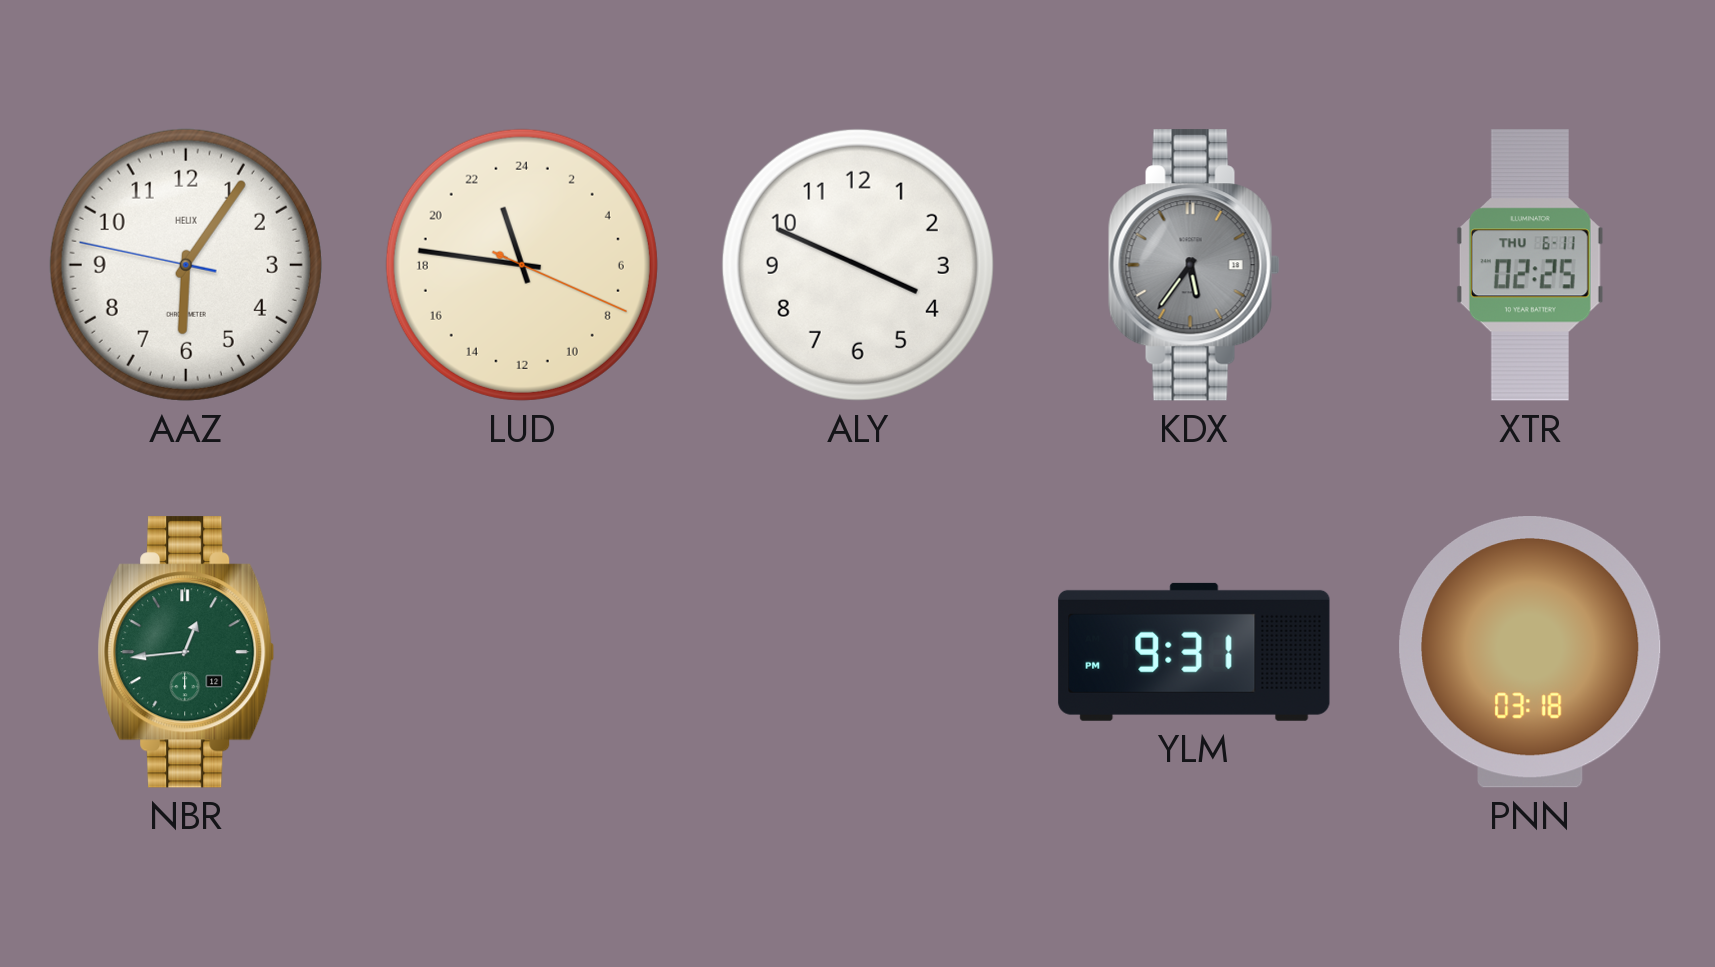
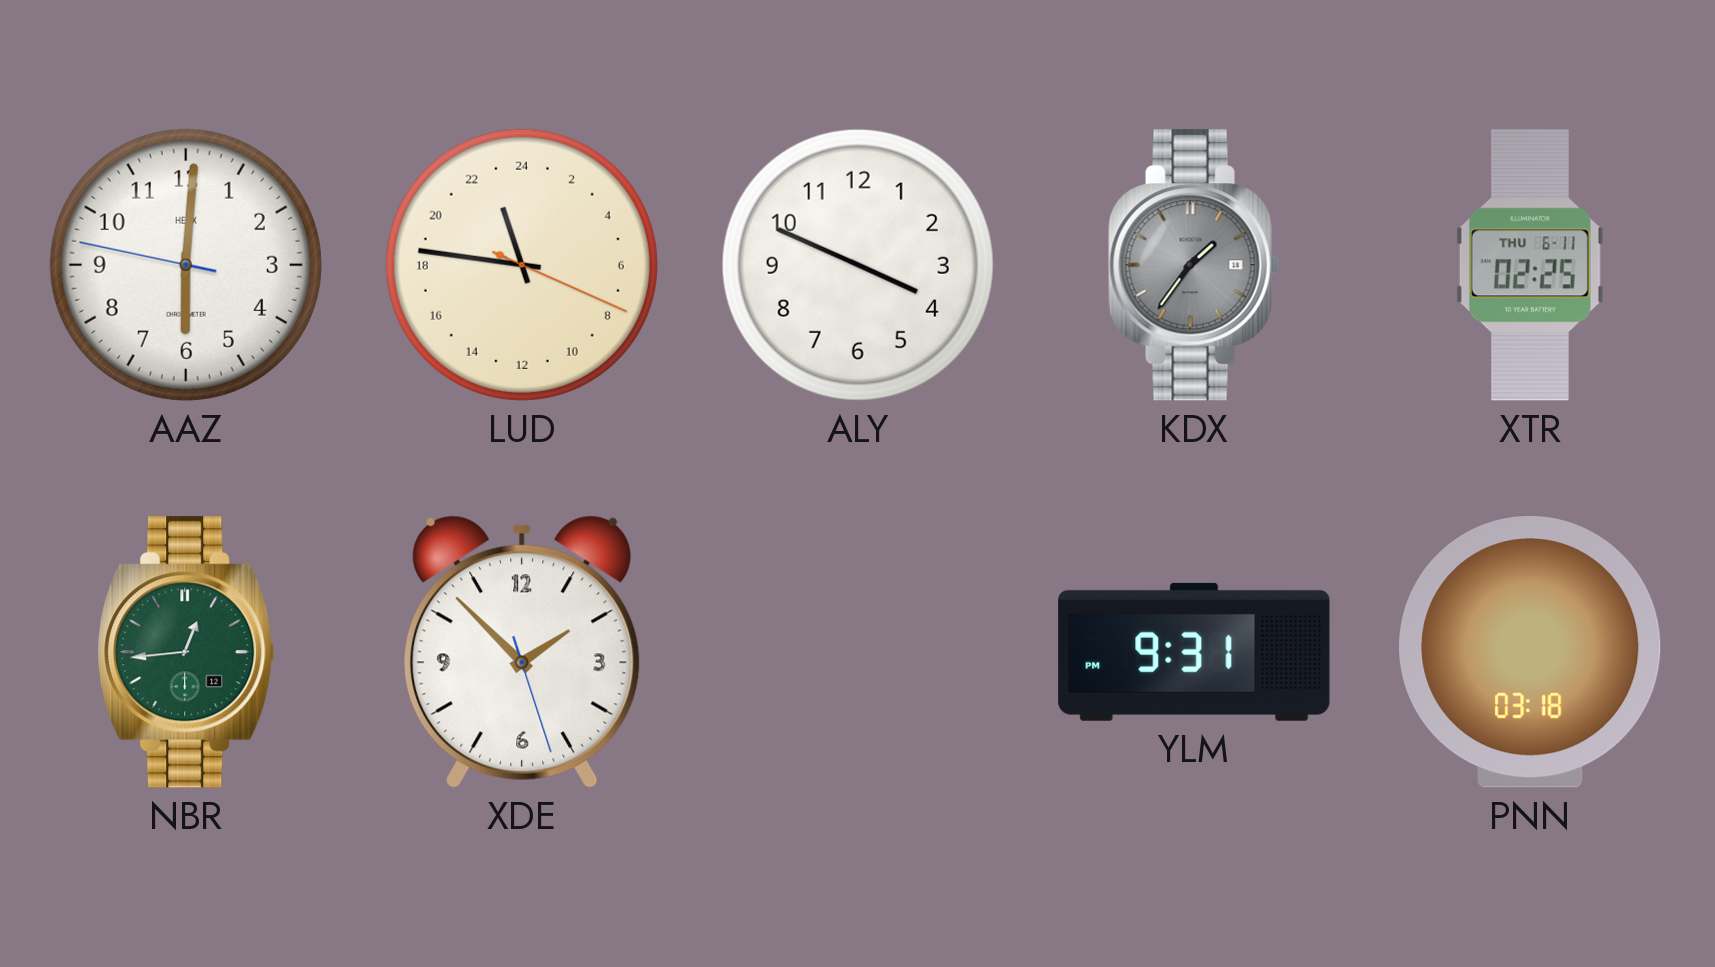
AAZ: 6:05 -> 6:00 (186, 265)
KDX: 5:36 -> 1:36 (1194, 265)
XDE: none -> 1:52 (522, 652)
